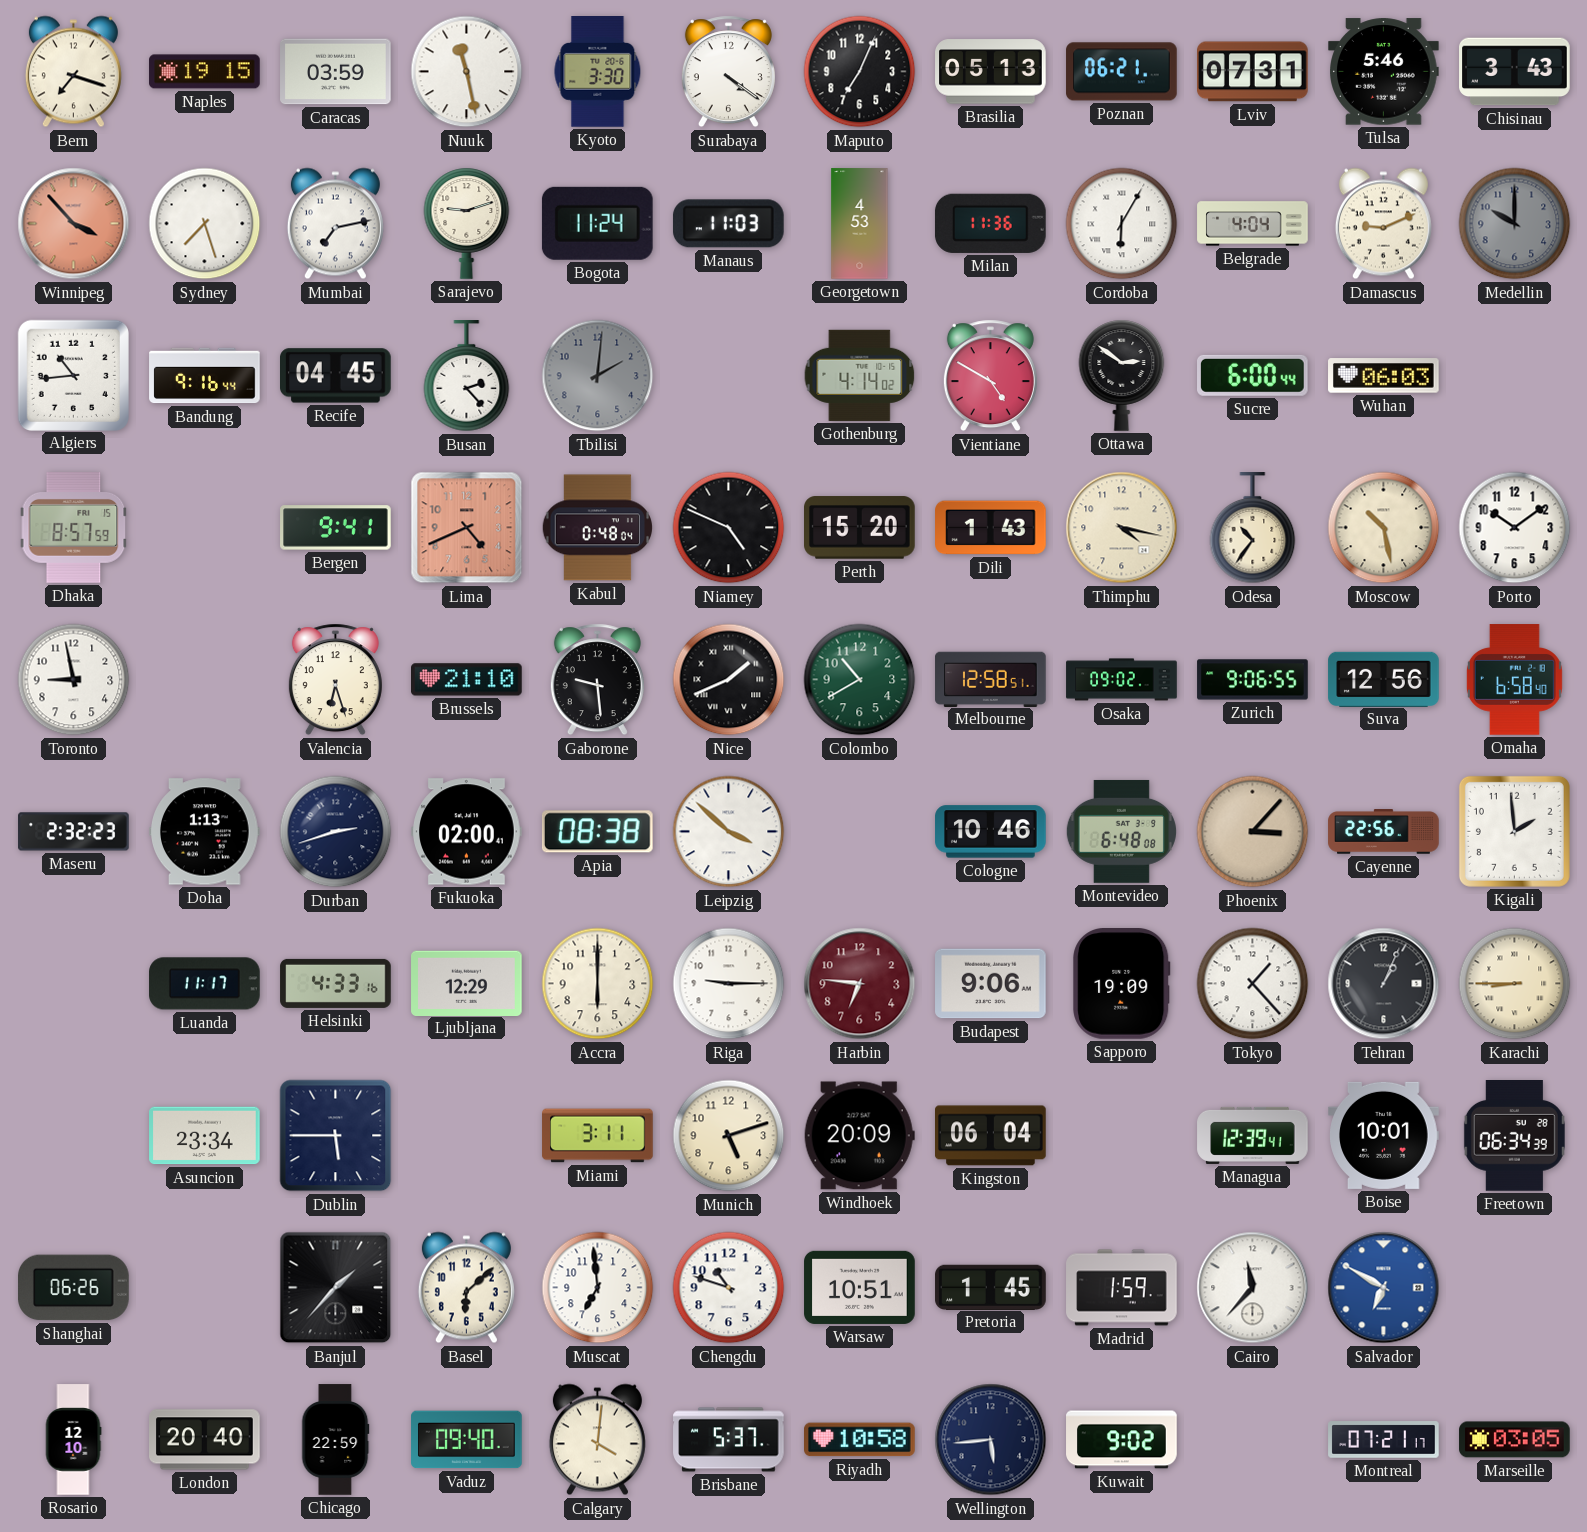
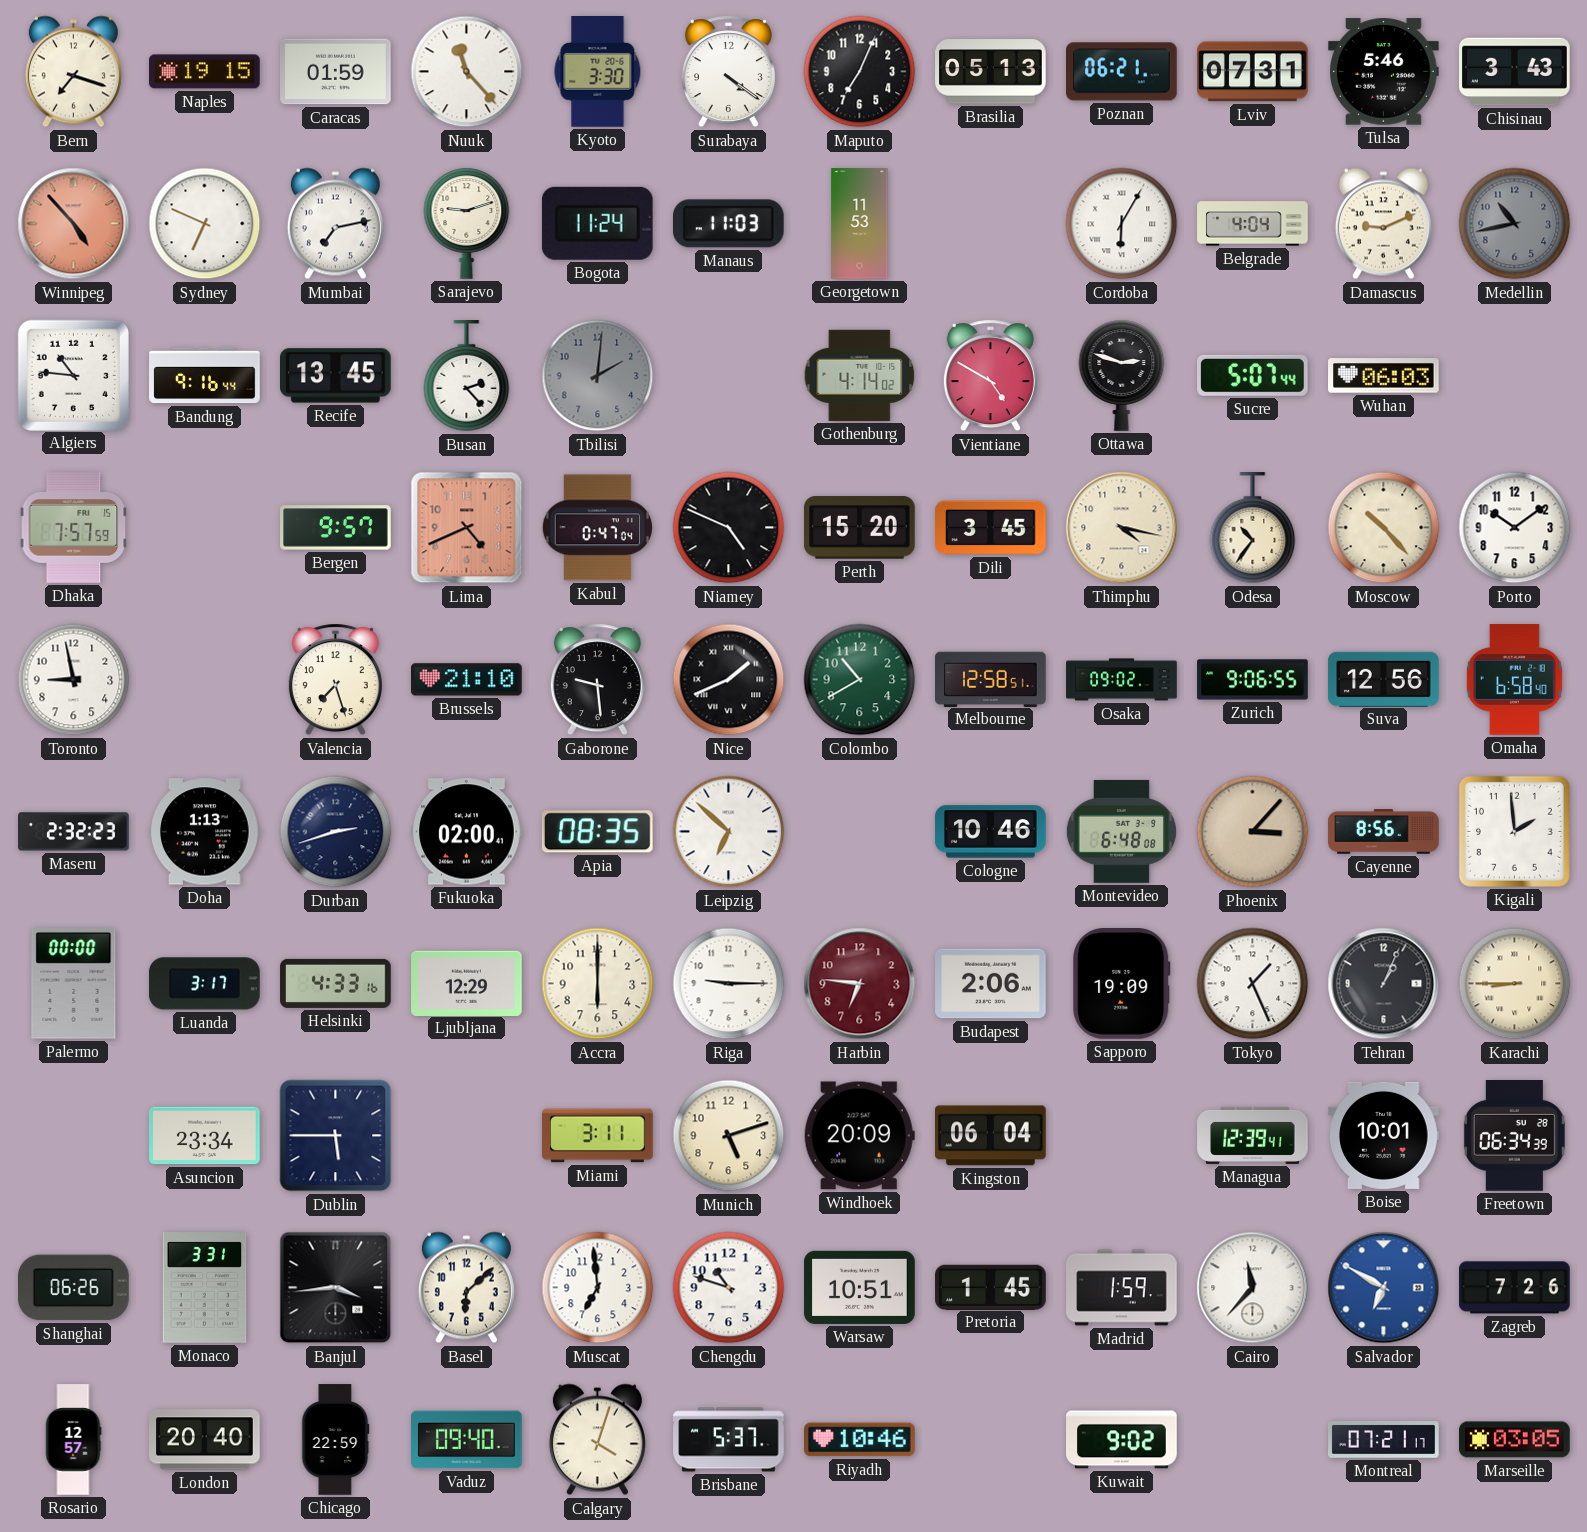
Caracas: 03:59 -> 01:59 (336, 72)
Nuuk: 11:28 -> 11:23 (467, 72)
Winnipeg: 3:53 -> 4:53 (74, 224)
Sydney: 7:27 -> 6:49 (205, 224)
Georgetown: 4:53 -> 11:53 (860, 224)
Milan: 11:36 -> none (991, 223)
Medellin: 10:00 -> 10:43 (1515, 224)
Algiers: 10:44 -> 10:46 (73, 375)
Recife: 04:45 -> 13:45 (336, 376)
Ottawa: 2:51 -> 2:48 (1122, 375)
Sucre: 6:00 -> 5:07 (1253, 375)
Dhaka: 8:57 -> 7:57 (74, 528)
Bergen: 9:41 -> 9:57 (336, 528)
Kabul: 0:48 -> 0:47 (597, 528)
Dili: 1:43 -> 3:45 (991, 528)
Moscow: 10:28 -> 10:23 (1384, 528)
Valencia: 6:27 -> 7:27 (335, 680)
Apia: 08:38 -> 08:35 (597, 832)
Leipzig: 3:52 -> 6:52 (729, 832)
Cayenne: 22:56 -> 8:56 (1384, 832)
Palermo: none -> 00:00 (74, 984)
Luanda: 11:17 -> 3:17 (205, 984)
Budapest: 9:06 -> 2:06 (991, 984)
Tokyo: 1:23 -> 1:26 (1253, 984)
Monaco: none -> 3:31 (205, 1288)
Banjul: 1:37 -> 3:44 (336, 1288)
Zagreb: none -> 7:26 (1515, 1288)
Rosario: 12:10 -> 12:57 (73, 1440)
Calgary: 4:01 -> 4:03 (597, 1440)
Riyadh: 10:58 -> 10:46 (860, 1440)
Wellington: 5:44 -> none (991, 1440)
